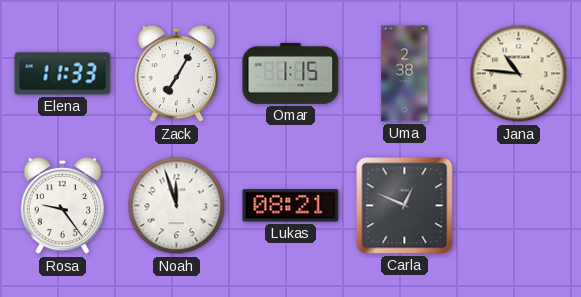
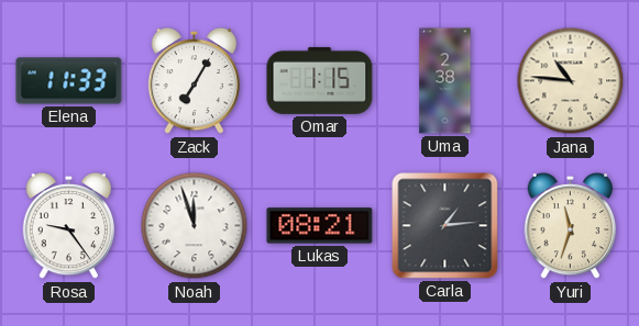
Carla: 12:49 -> 1:14 (445, 226)
Yuri: none -> 11:33 (571, 226)
